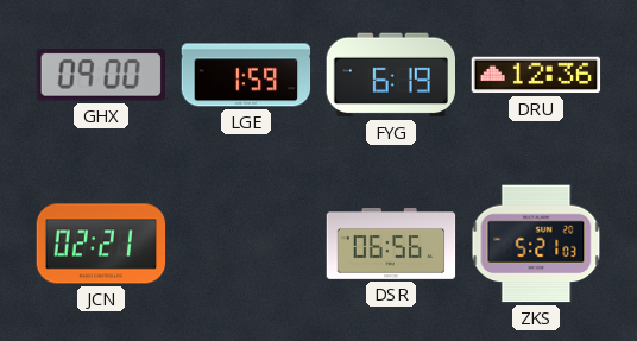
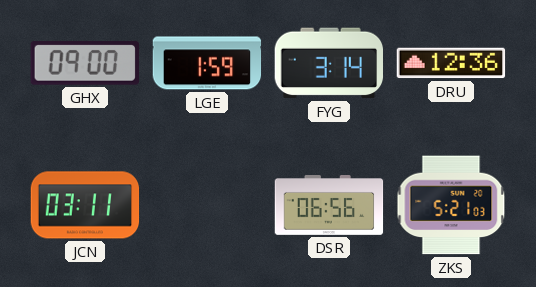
FYG: 6:19 -> 3:14 (329, 63)
JCN: 02:21 -> 03:11 (85, 205)
